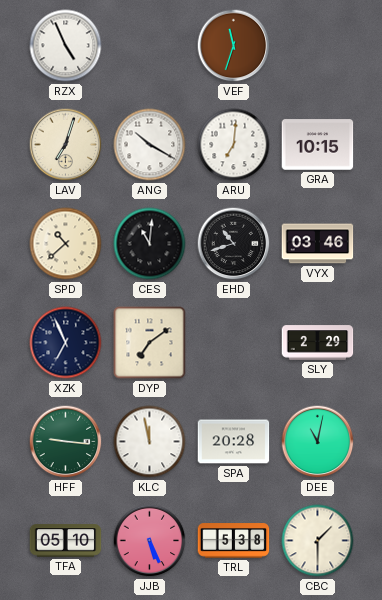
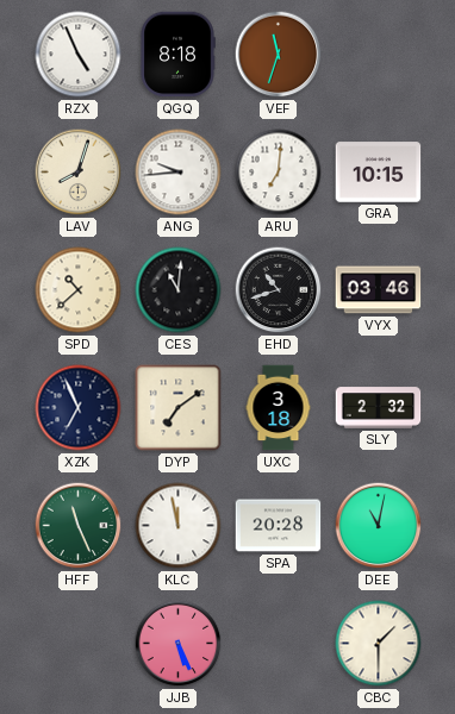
QGQ: none -> 8:18 (177, 55)
LAV: 7:03 -> 8:03 (79, 173)
ANG: 10:20 -> 9:44 (179, 173)
UXC: none -> 3:18 (279, 408)
SLY: 2:29 -> 2:32 (379, 408)
HFF: 9:16 -> 11:26 (79, 526)
TFA: 05:10 -> none (66, 541)
TRL: 5:38 -> none (234, 541)
